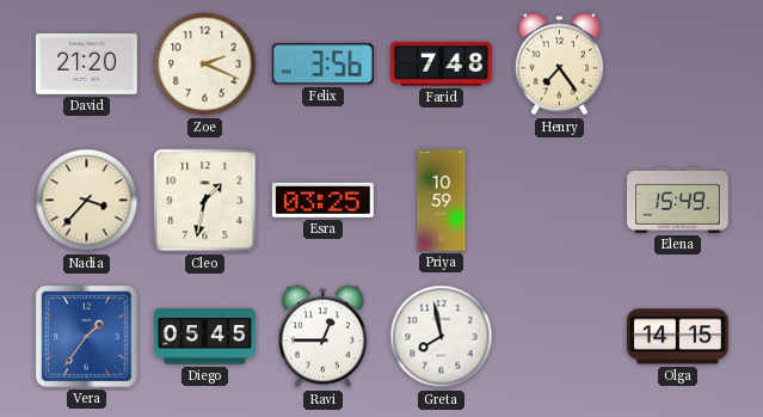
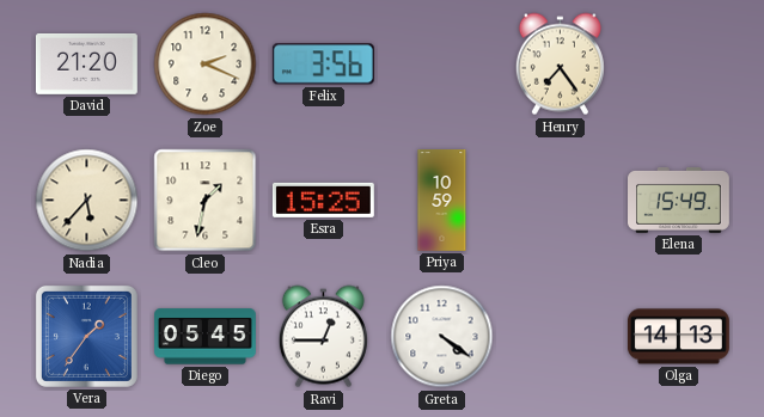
Farid: 7:48 -> none (441, 63)
Nadia: 3:37 -> 5:37 (87, 201)
Esra: 03:25 -> 15:25 (323, 200)
Greta: 7:58 -> 4:21 (442, 337)
Olga: 14:15 -> 14:13 (678, 337)
